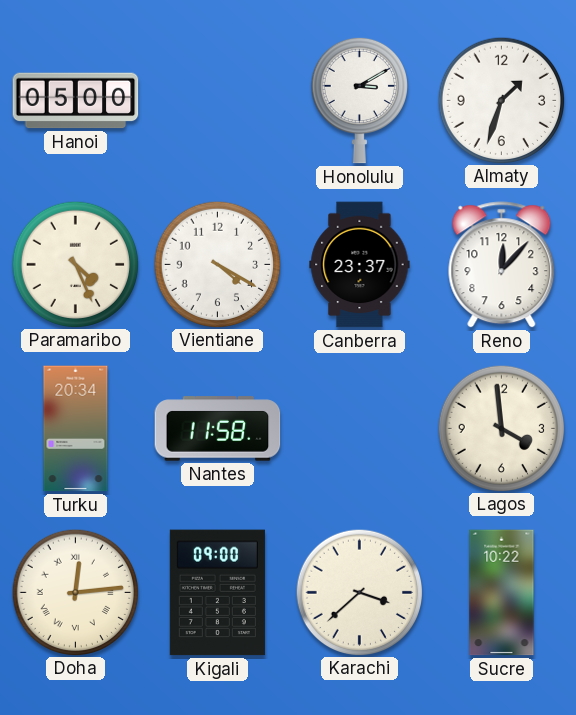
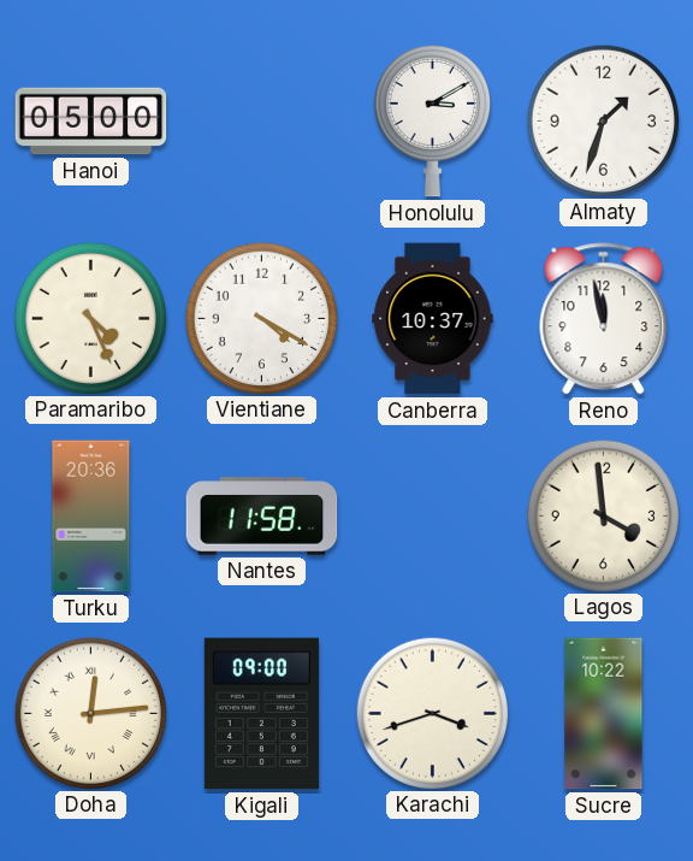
Canberra: 23:37 -> 10:37 (433, 319)
Reno: 12:07 -> 11:58 (604, 319)
Turku: 20:34 -> 20:36 (91, 517)
Karachi: 3:38 -> 3:42 (432, 713)
